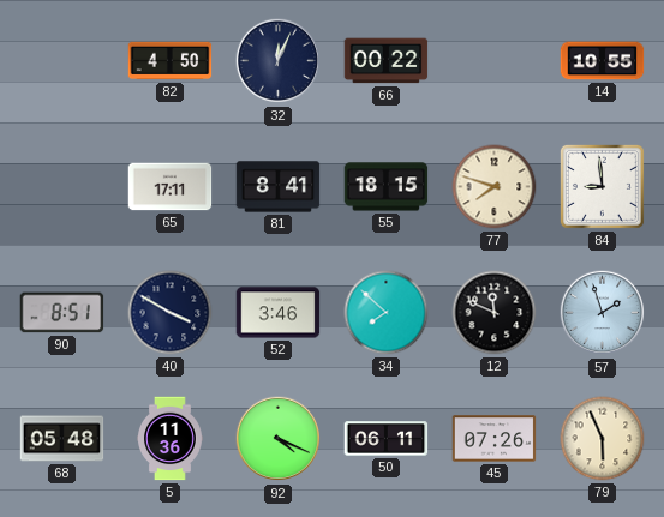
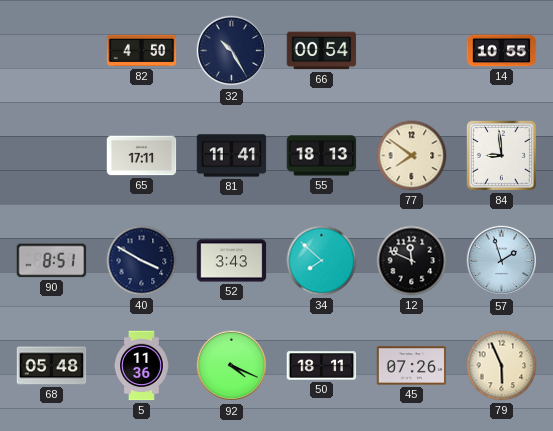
32: 12:04 -> 10:25 (232, 51)
66: 00:22 -> 00:54 (322, 51)
81: 8:41 -> 11:41 (232, 156)
55: 18:15 -> 18:13 (322, 156)
77: 7:48 -> 7:51 (412, 156)
52: 3:46 -> 3:43 (232, 261)
50: 06:11 -> 18:11 (322, 366)
